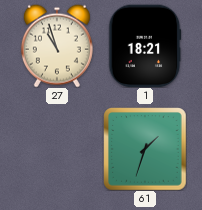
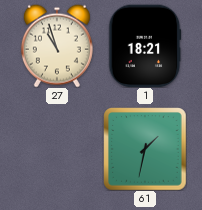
61: 1:33 -> 1:32 (145, 149)
